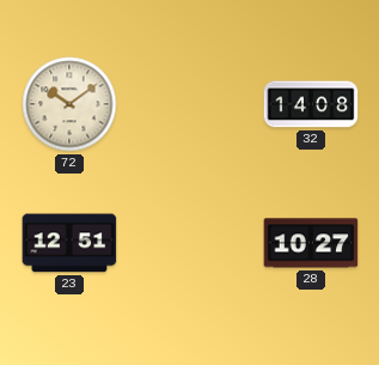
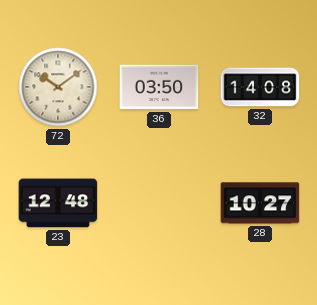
36: none -> 03:50 (159, 87)
23: 12:51 -> 12:48 (58, 203)
